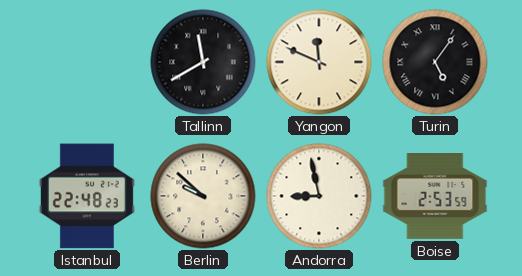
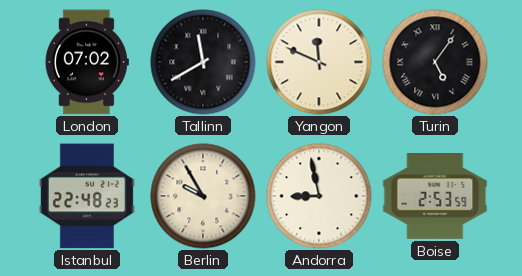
London: none -> 07:02 (87, 62)
Berlin: 9:52 -> 9:55 (203, 196)
